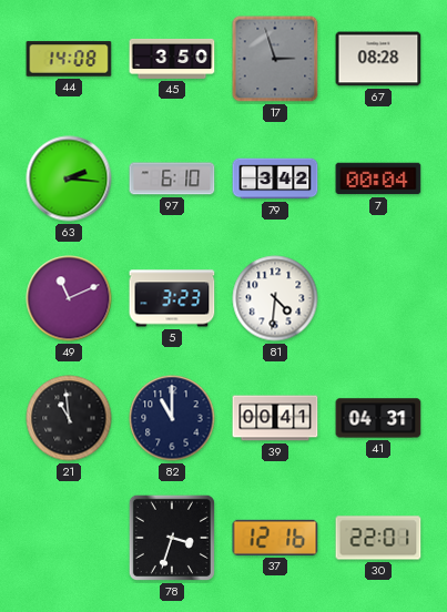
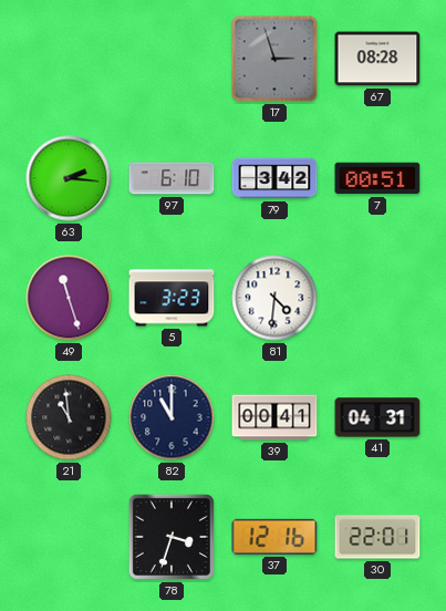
44: 14:08 -> none (69, 59)
45: 3:50 -> none (172, 59)
7: 00:04 -> 00:51 (377, 178)
49: 11:11 -> 11:27 (69, 298)
